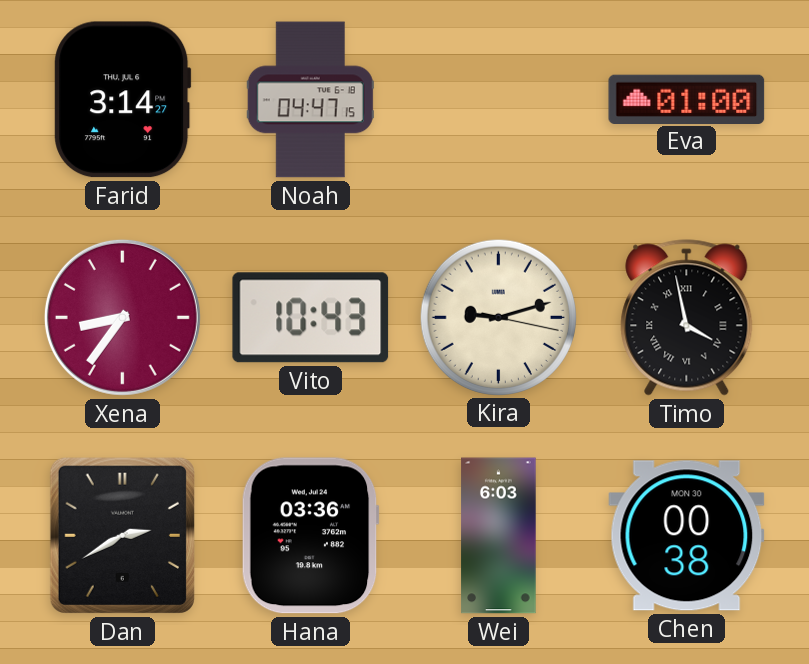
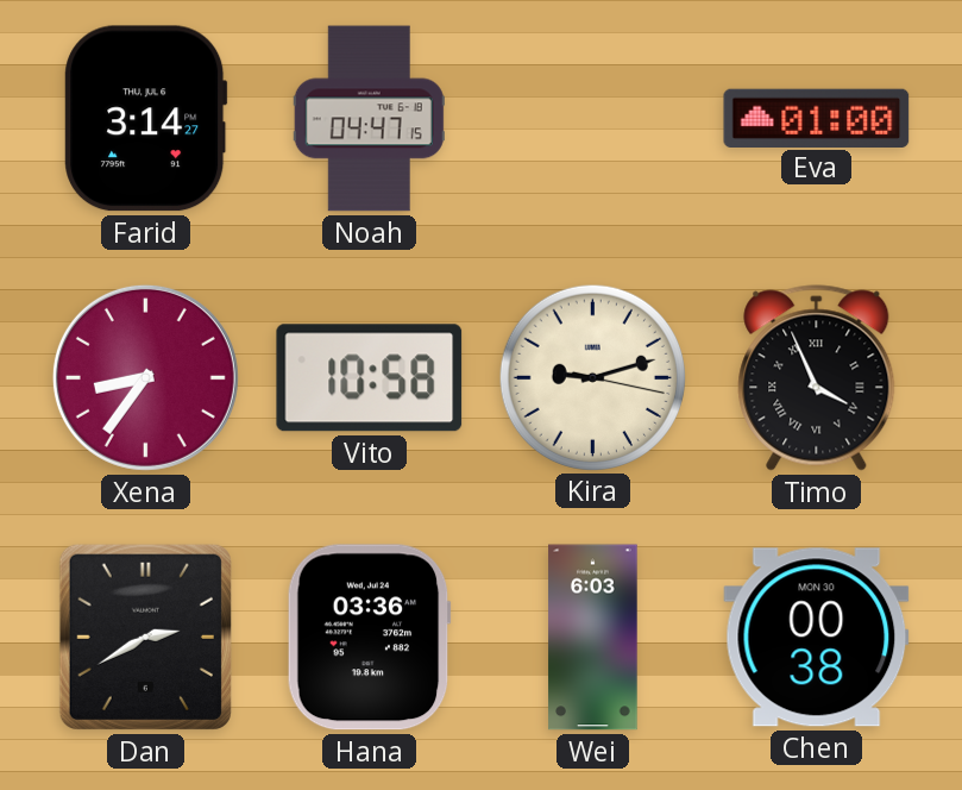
Vito: 10:43 -> 10:58 (370, 378)
Timo: 3:58 -> 3:56 (817, 378)
